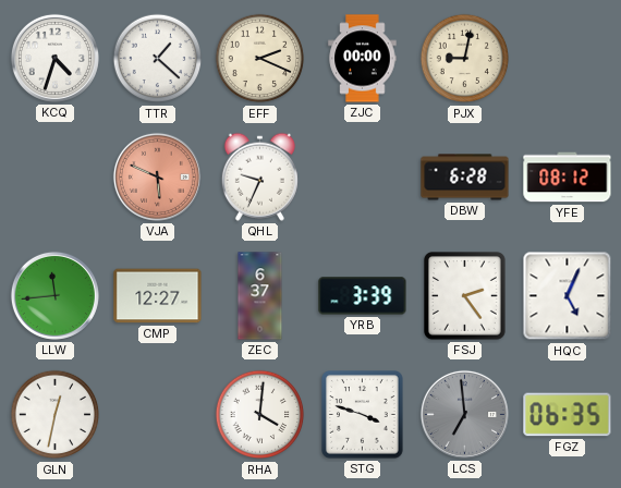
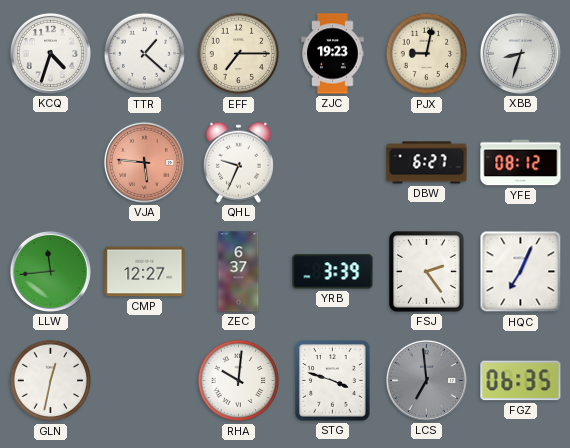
EFF: 2:19 -> 7:15 (239, 54)
ZJC: 00:00 -> 19:23 (333, 54)
XBB: none -> 8:33 (520, 53)
VJA: 5:49 -> 5:46 (144, 162)
DBW: 6:28 -> 6:27 (427, 163)
HQC: 5:04 -> 7:04 (521, 272)
RHA: 4:01 -> 10:01 (239, 381)
